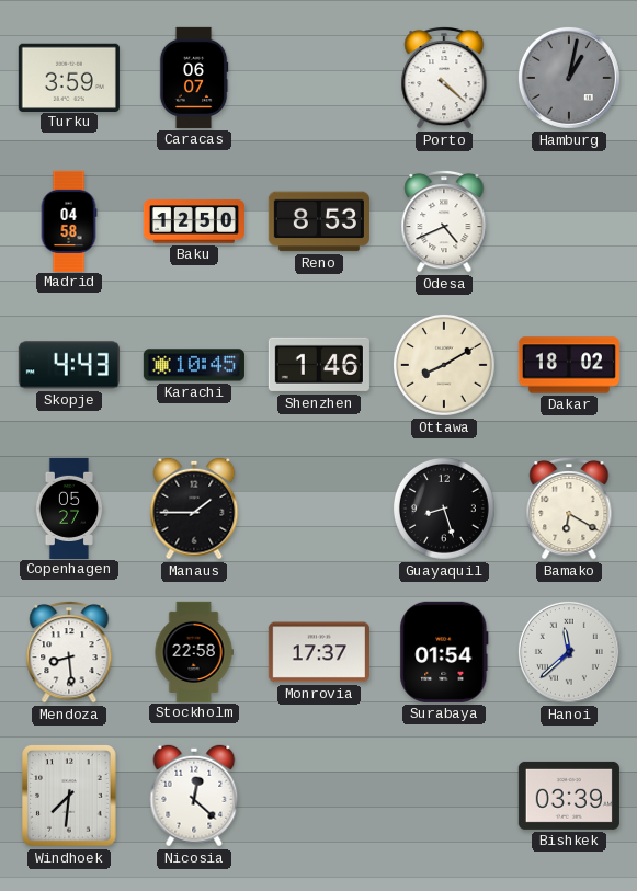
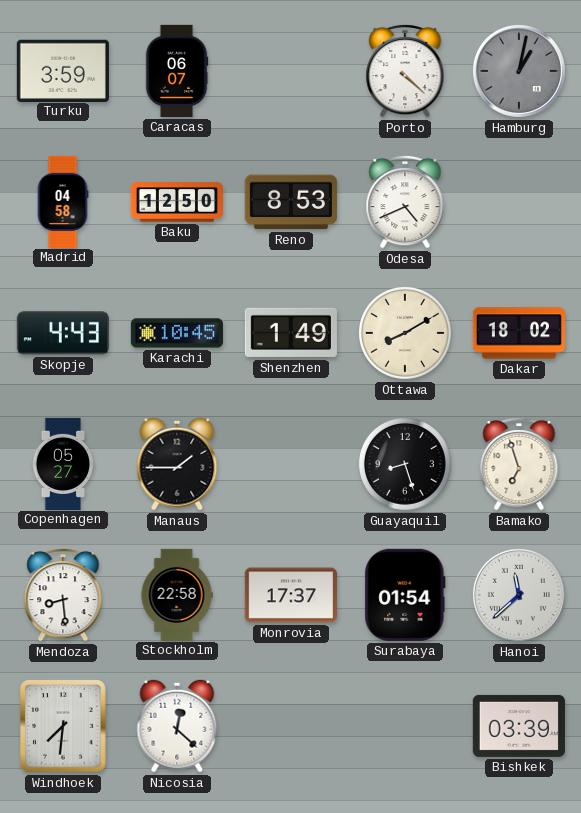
Shenzhen: 1:46 -> 1:49 (291, 333)
Bamako: 6:20 -> 6:57 (519, 464)
